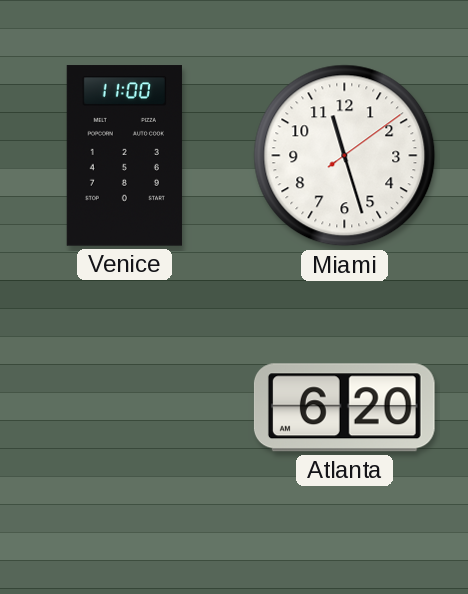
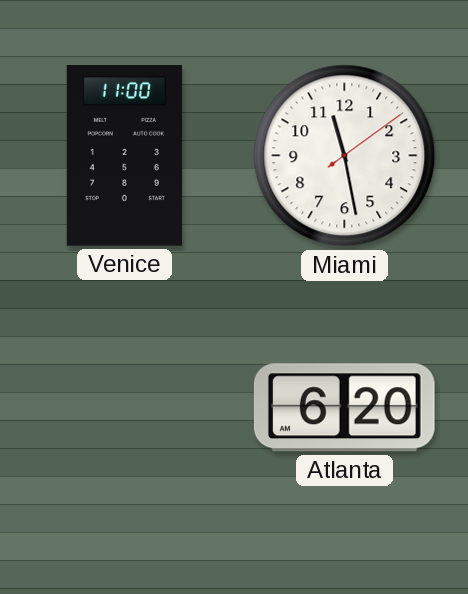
Miami: 11:27 -> 11:28 (345, 156)
